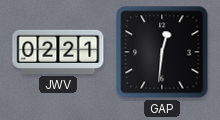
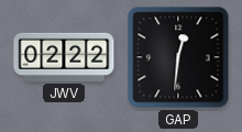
JWV: 02:21 -> 02:22 (64, 57)
